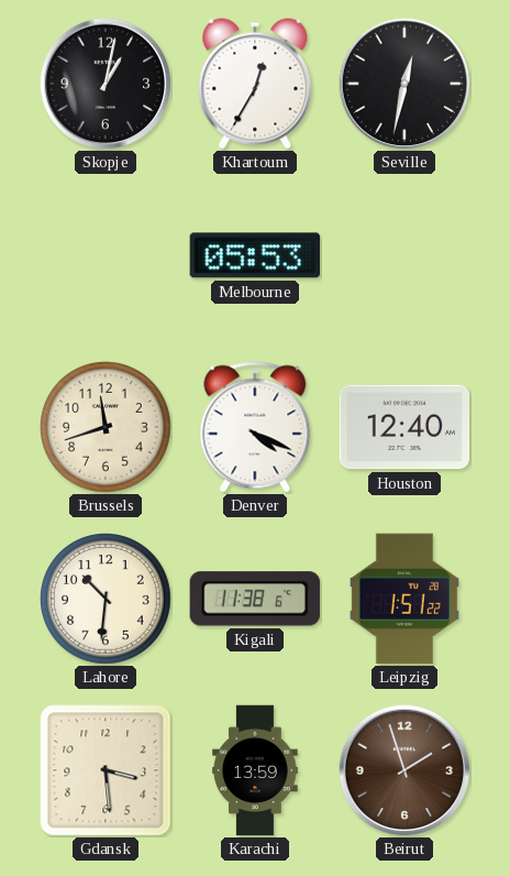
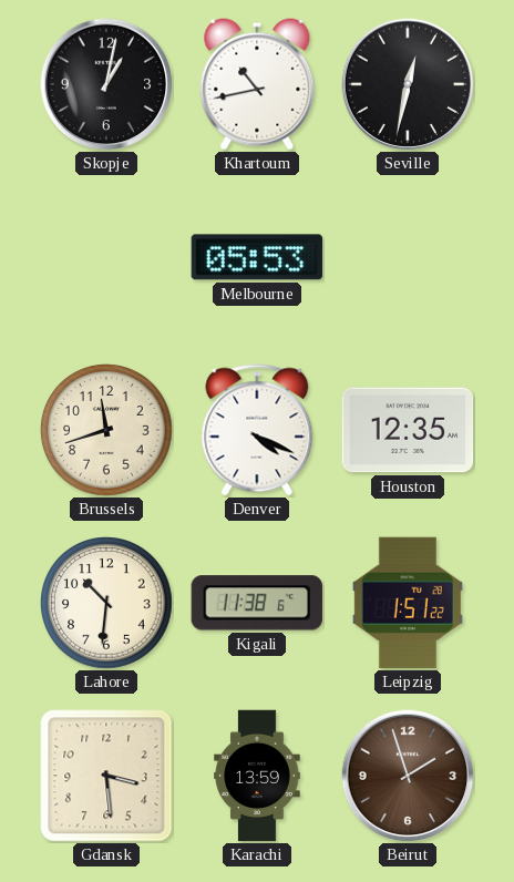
Khartoum: 12:35 -> 10:43 (257, 84)
Houston: 12:40 -> 12:35 (408, 430)
